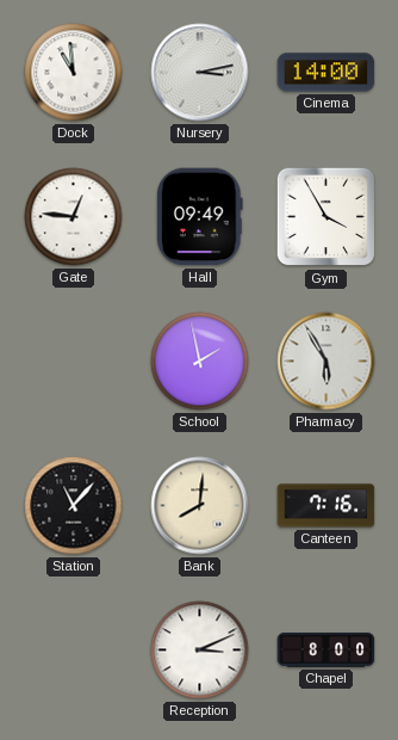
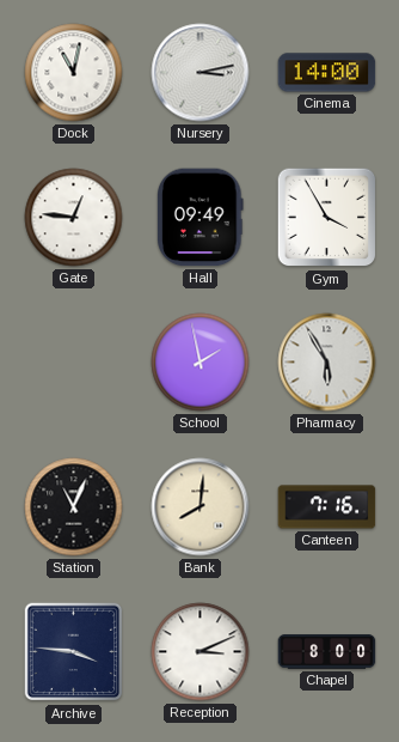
Dock: 10:59 -> 11:02 (74, 73)
Station: 11:07 -> 11:04 (74, 507)
Archive: none -> 3:46 (74, 652)
